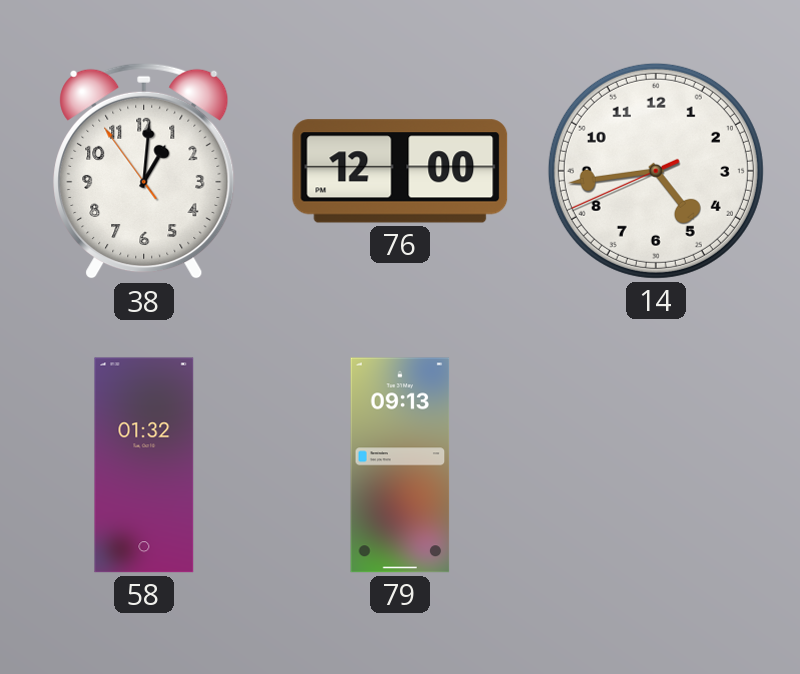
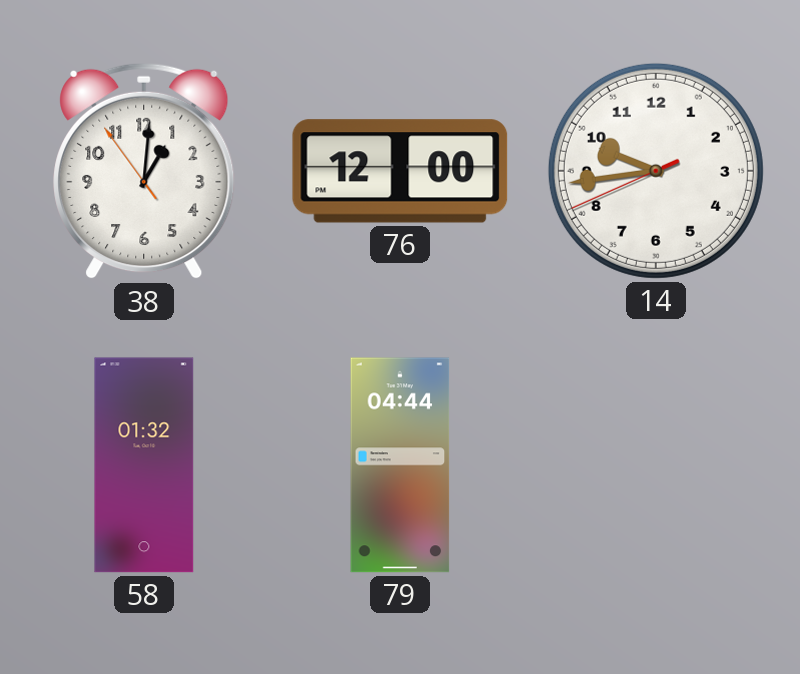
14: 4:43 -> 9:43 (656, 171)
79: 09:13 -> 04:44 (400, 465)
